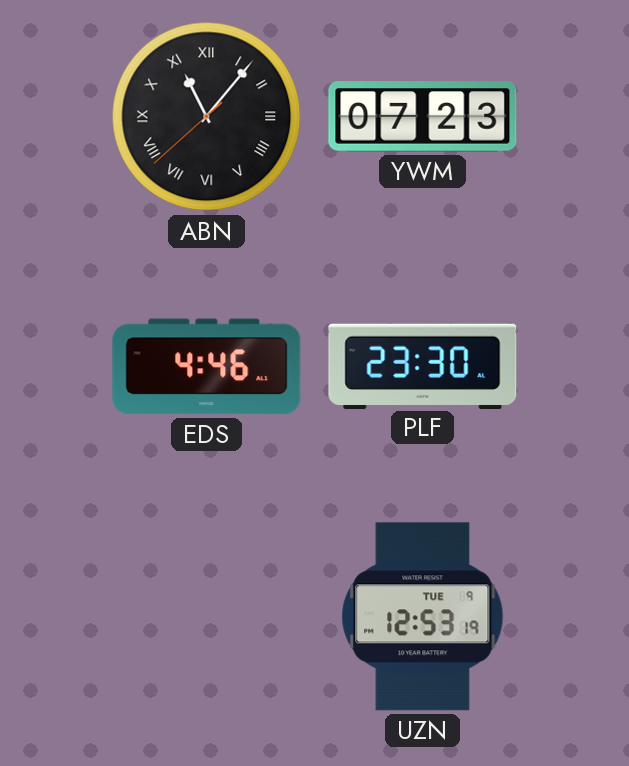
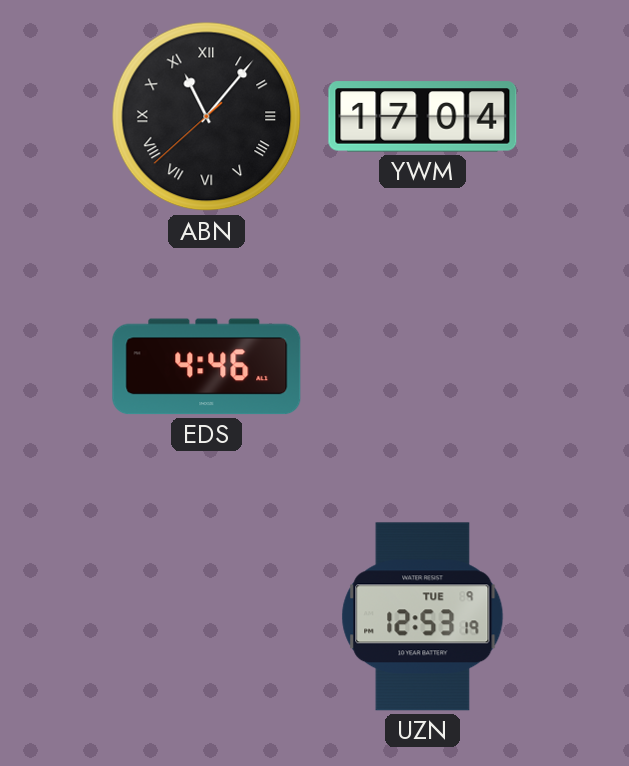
YWM: 07:23 -> 17:04 (423, 117)
PLF: 23:30 -> none (423, 366)
